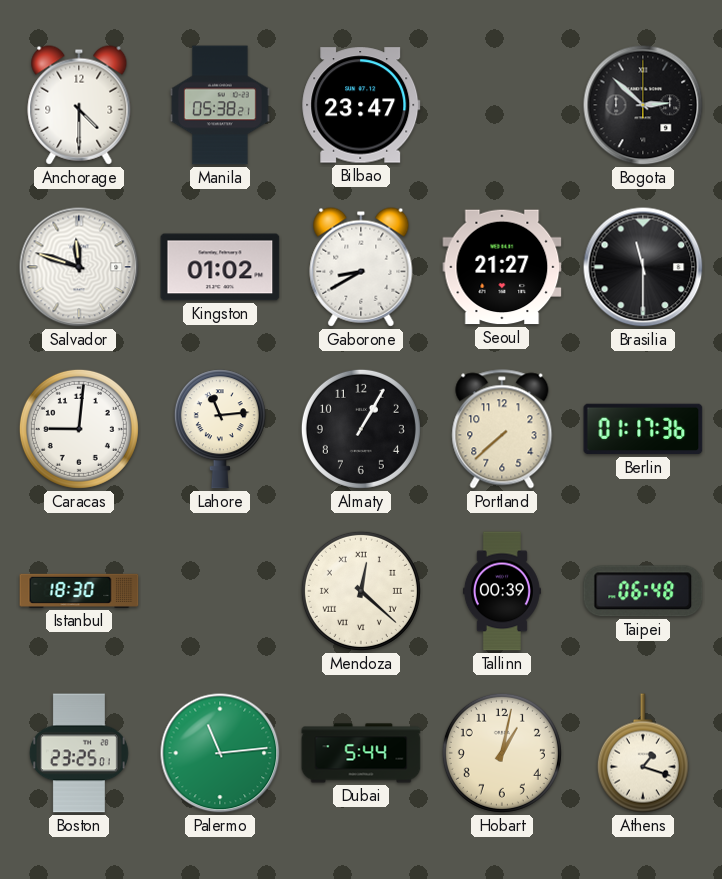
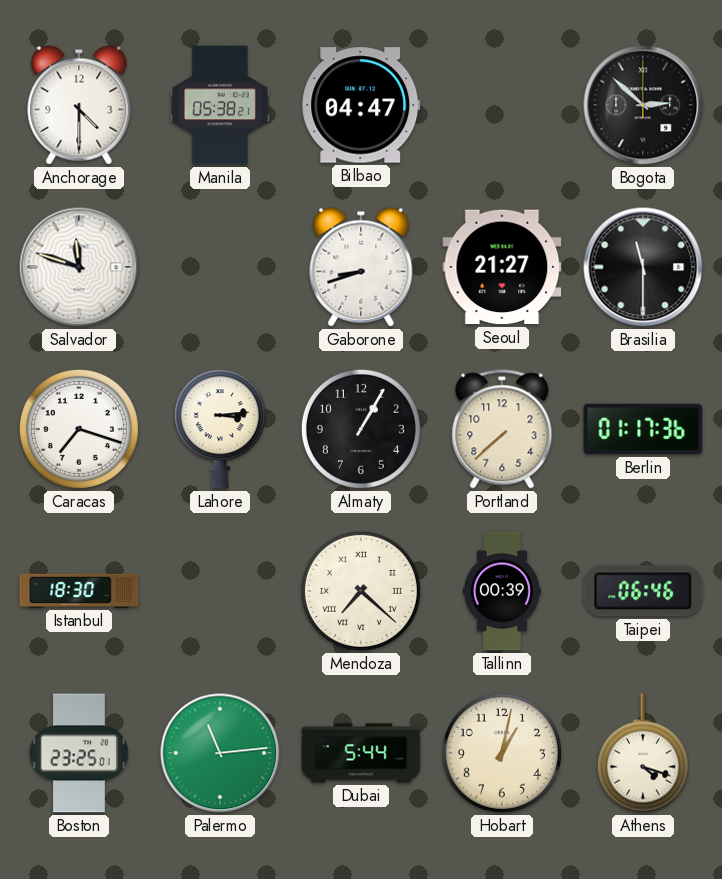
Bilbao: 23:47 -> 04:47 (361, 105)
Kingston: 01:02 -> none (220, 267)
Gaborone: 8:40 -> 8:42 (361, 267)
Caracas: 9:01 -> 7:18 (79, 429)
Lahore: 11:14 -> 3:14 (220, 429)
Mendoza: 12:22 -> 7:22 (361, 591)
Taipei: 06:48 -> 06:46 (643, 591)
Athens: 1:18 -> 4:18 (643, 753)
